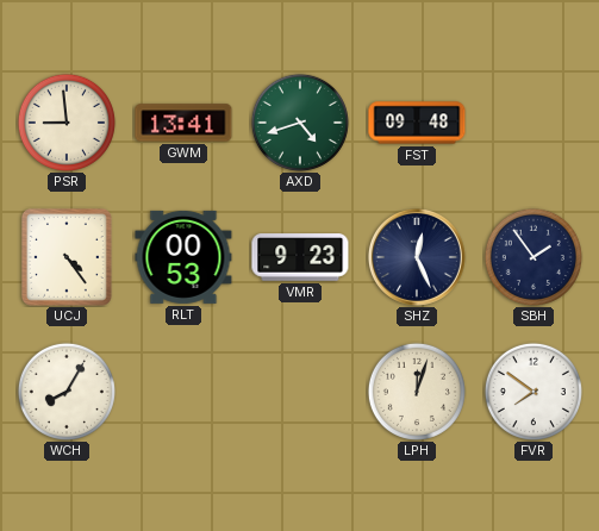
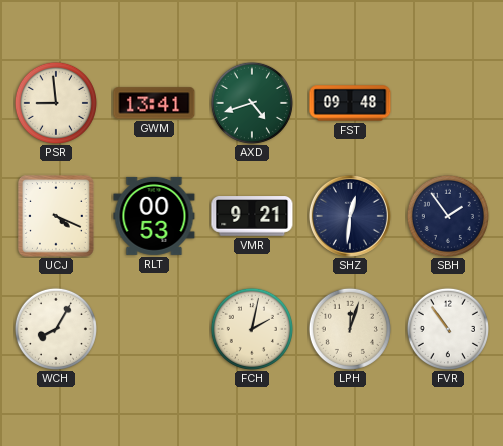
UCJ: 4:24 -> 4:19 (57, 217)
VMR: 9:23 -> 9:21 (252, 216)
SHZ: 12:26 -> 12:31 (350, 216)
FCH: none -> 2:02 (252, 329)
FVR: 7:51 -> 10:54 (448, 329)
